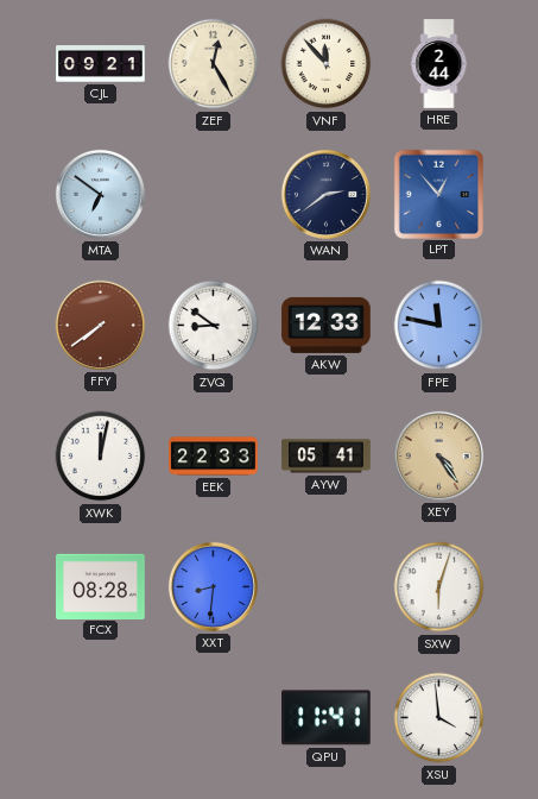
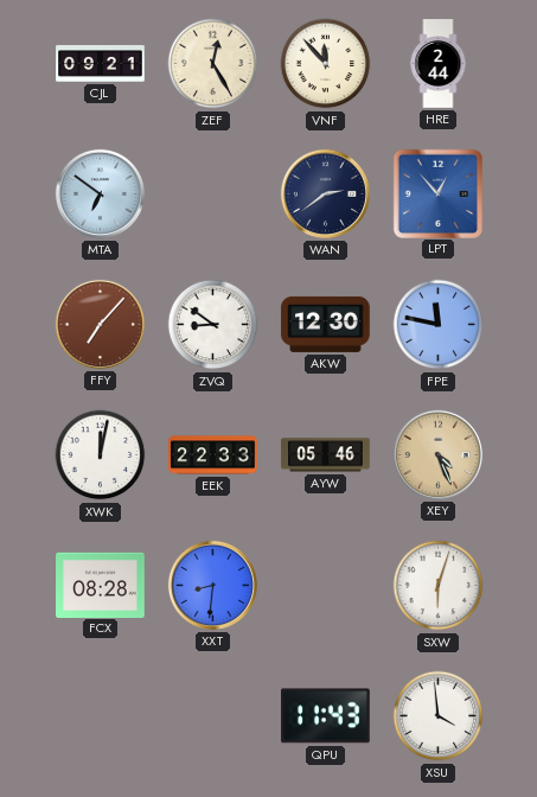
FFY: 7:39 -> 7:07 (100, 324)
AKW: 12:33 -> 12:30 (326, 324)
AYW: 05:41 -> 05:46 (326, 455)
XEY: 4:24 -> 4:26 (437, 454)
QPU: 11:41 -> 11:43 (326, 716)
